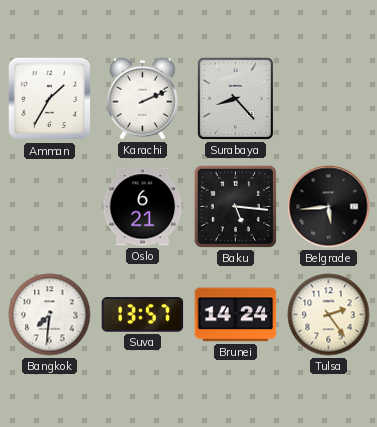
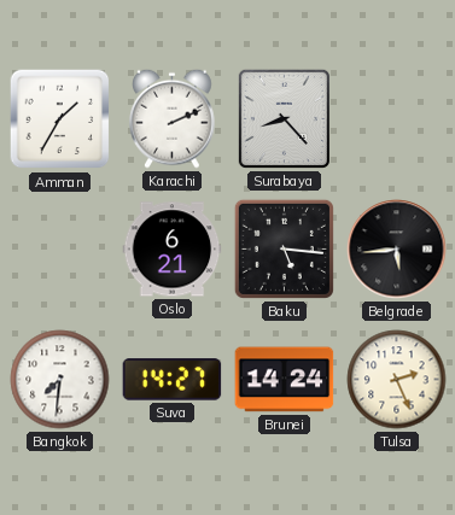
Suva: 13:57 -> 14:27 (173, 380)
Tulsa: 2:24 -> 2:26 (397, 380)
